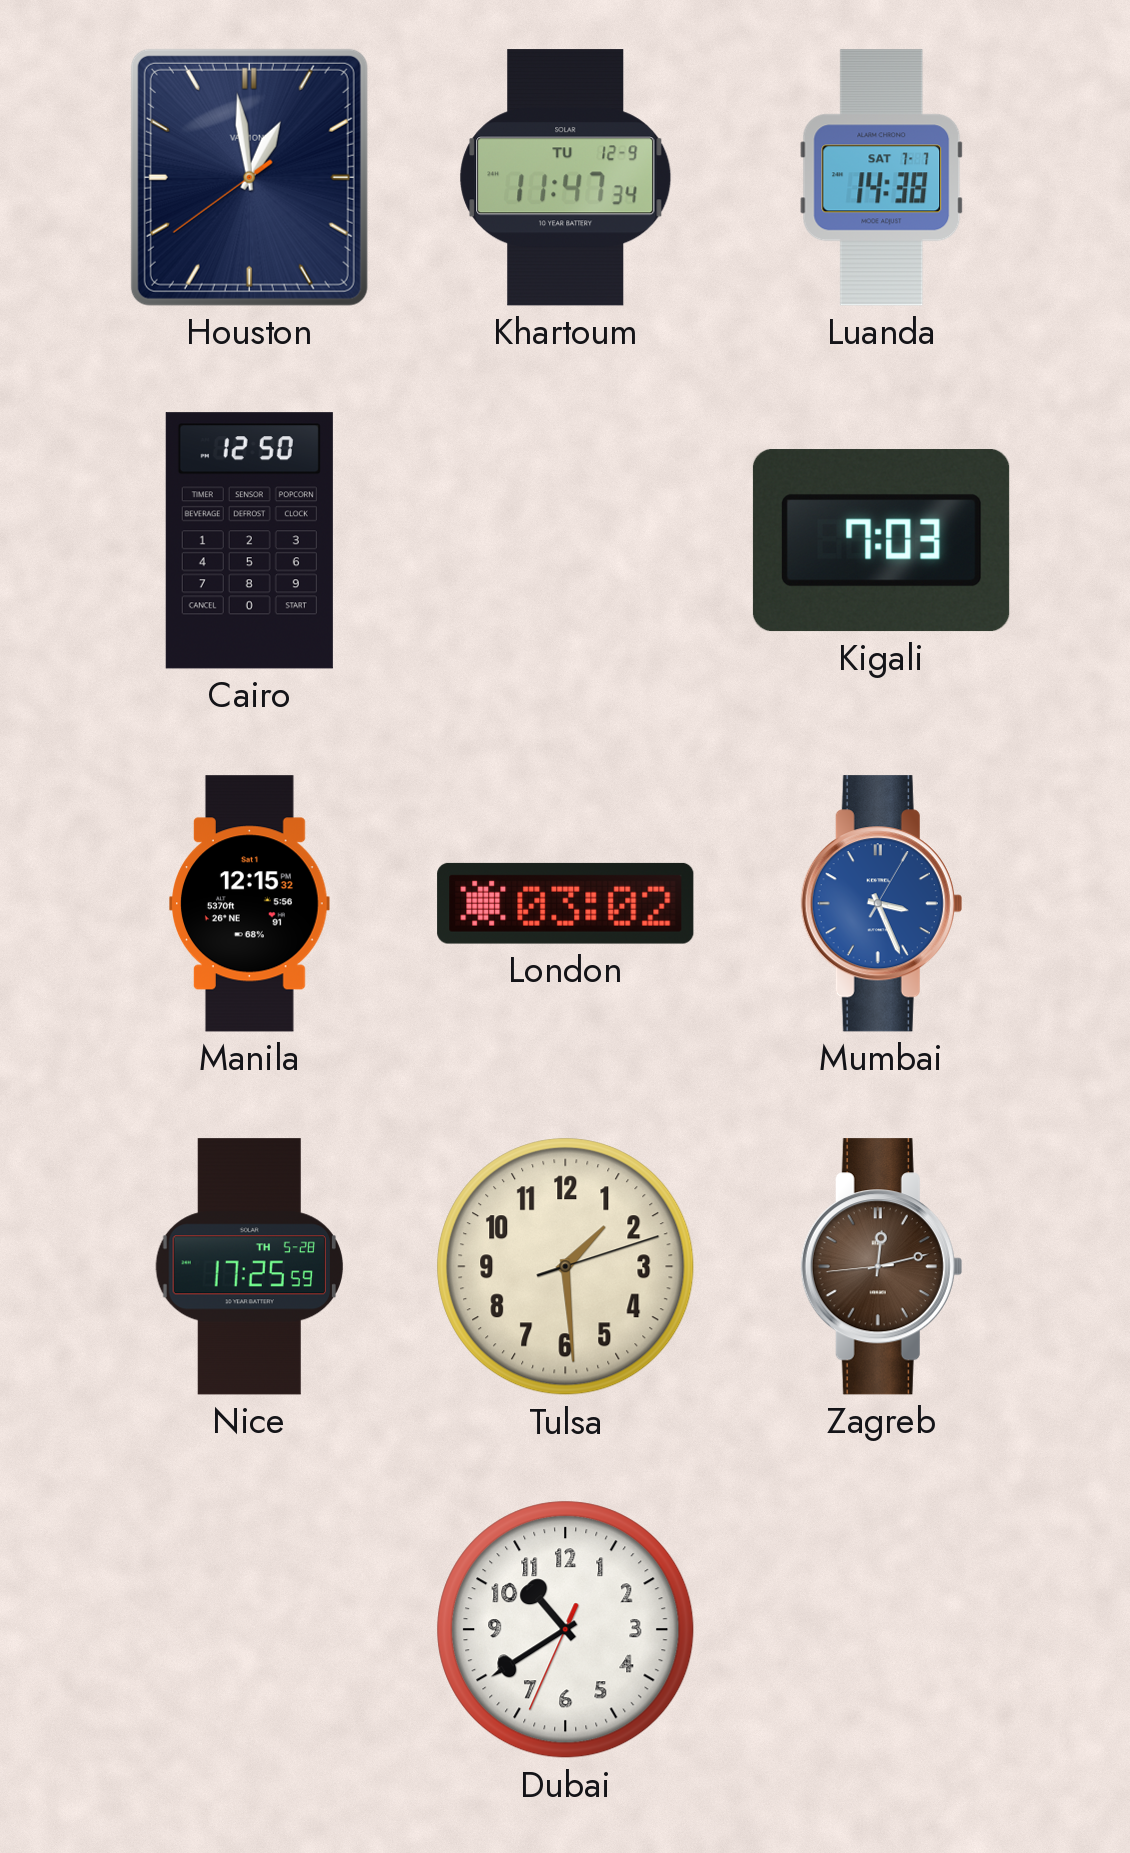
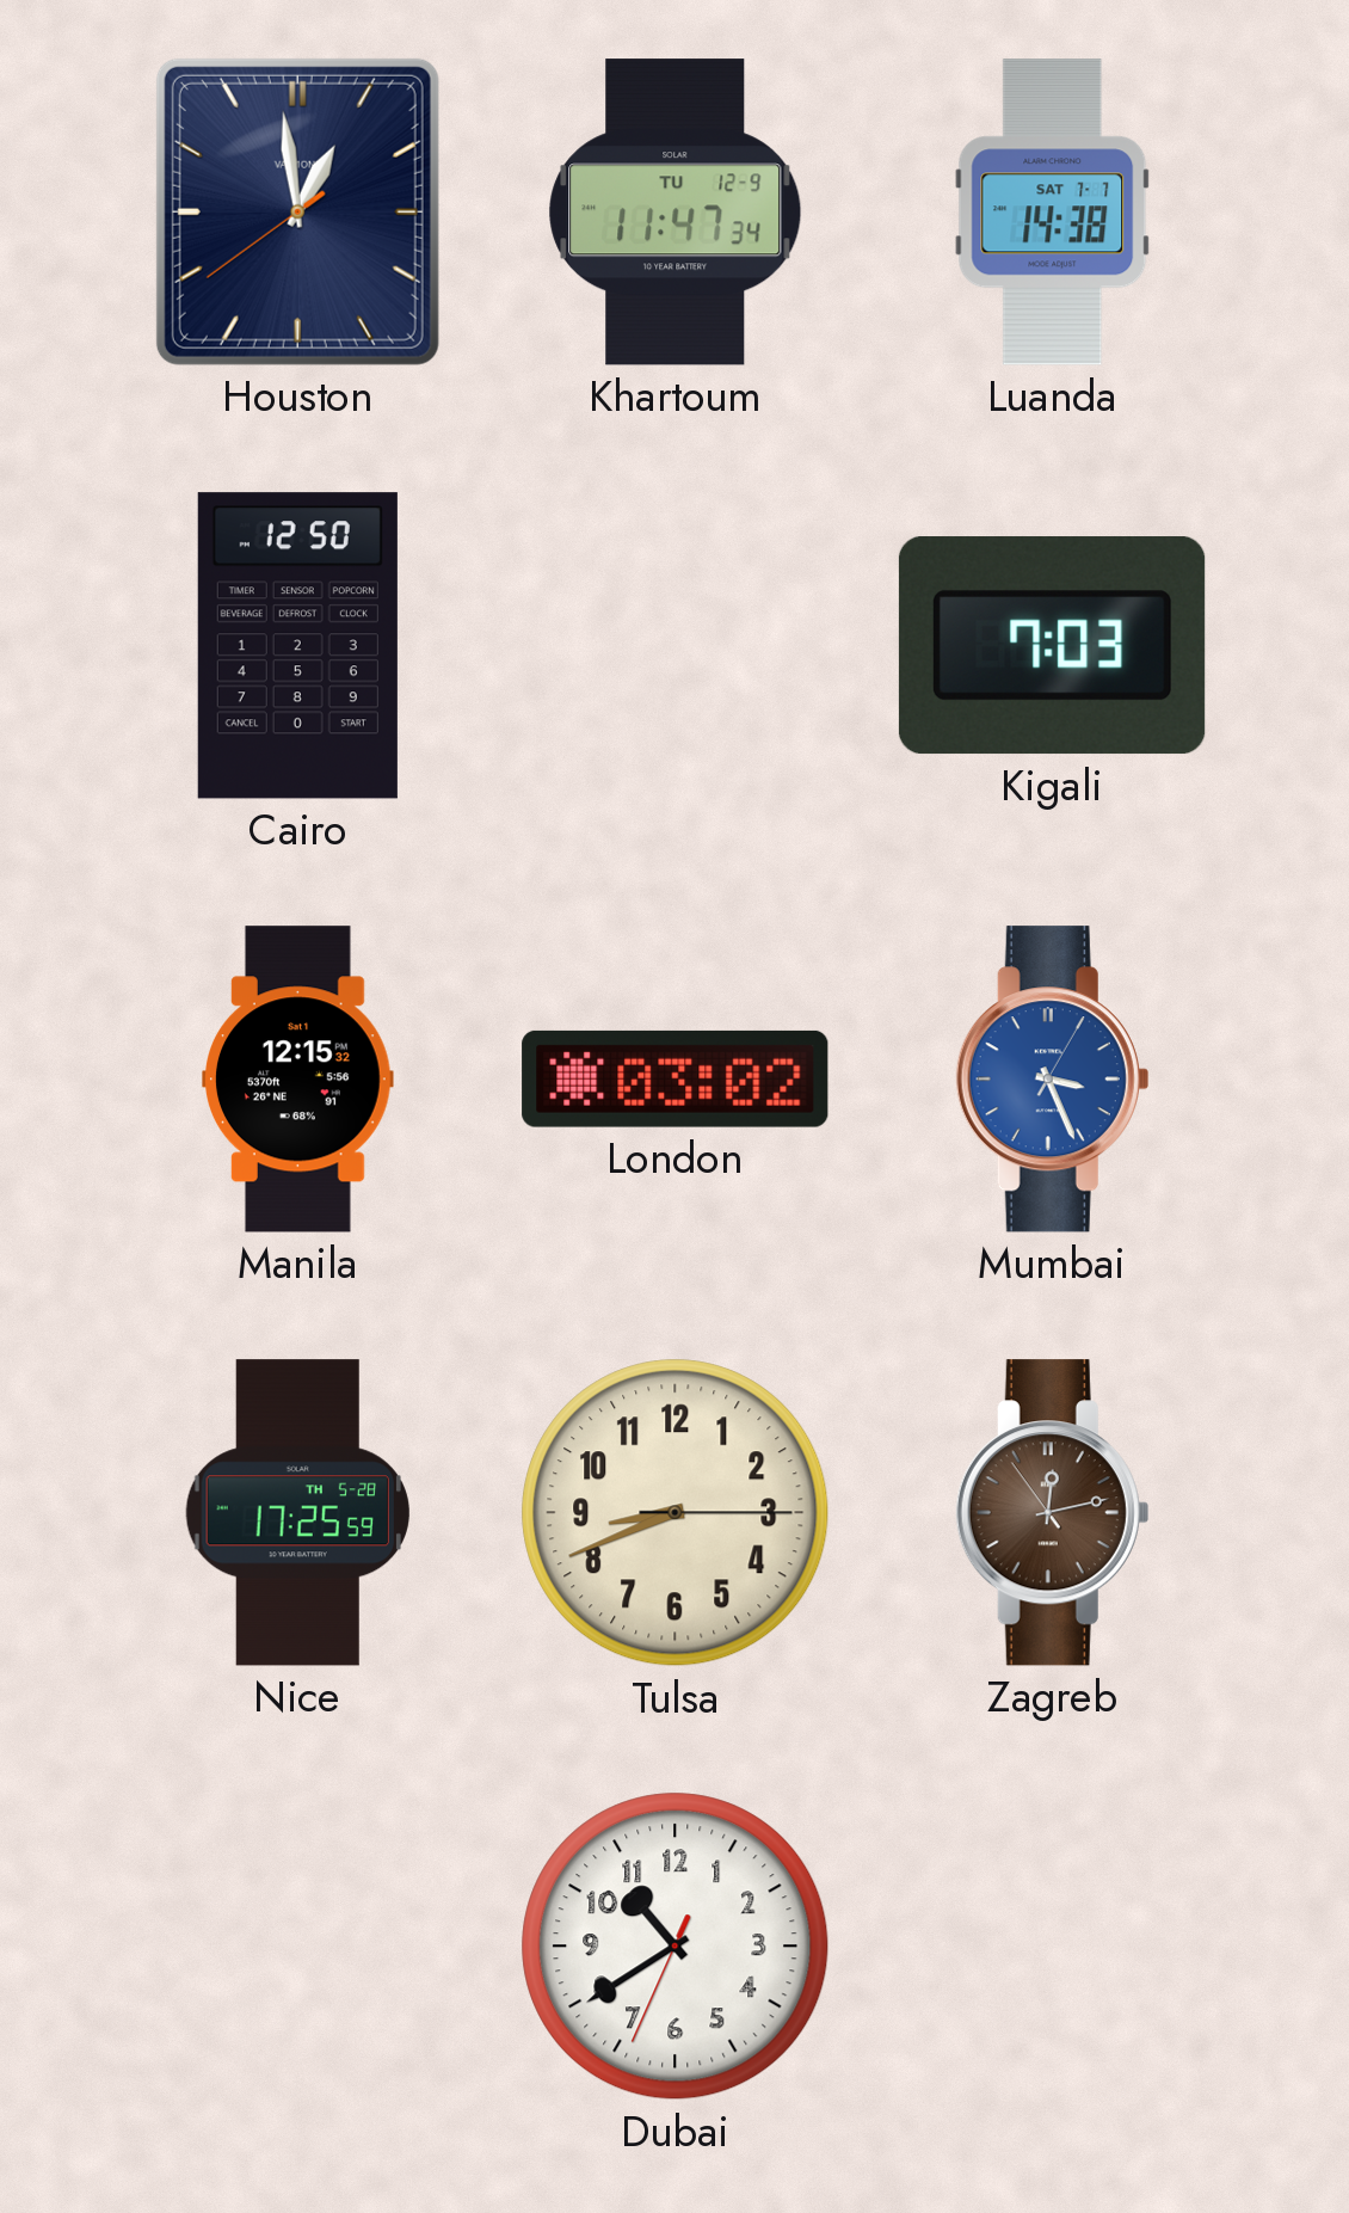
Tulsa: 1:29 -> 8:41 (676, 1513)
Zagreb: 12:12:44 -> 12:12:54 (1052, 1513)
